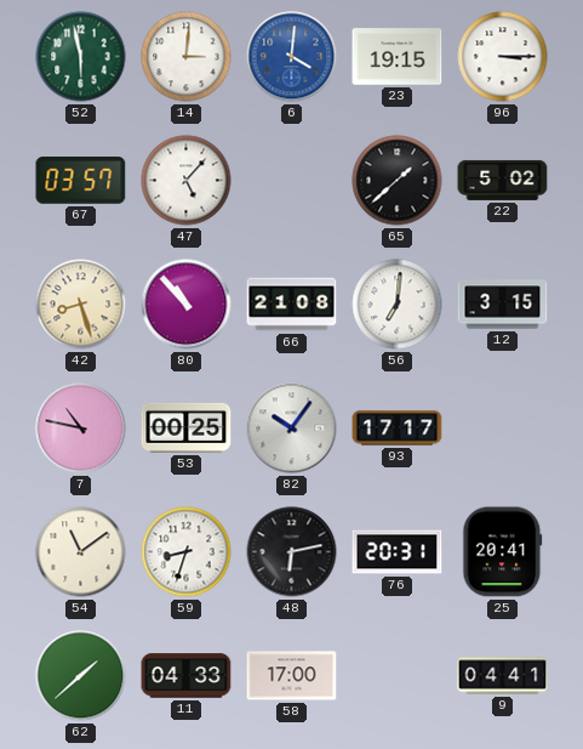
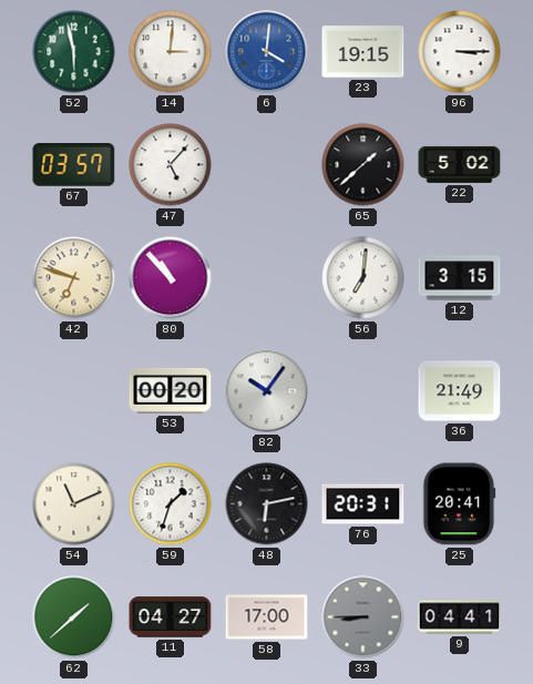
42: 8:27 -> 6:48 (74, 278)
66: 21:08 -> none (292, 305)
7: 10:47 -> none (81, 429)
53: 00:25 -> 00:20 (171, 390)
93: 17:17 -> none (398, 429)
36: none -> 21:49 (460, 391)
54: 11:09 -> 11:11 (74, 504)
59: 8:33 -> 1:33 (171, 504)
11: 04:33 -> 04:27 (171, 617)
33: none -> 8:45 (363, 617)
